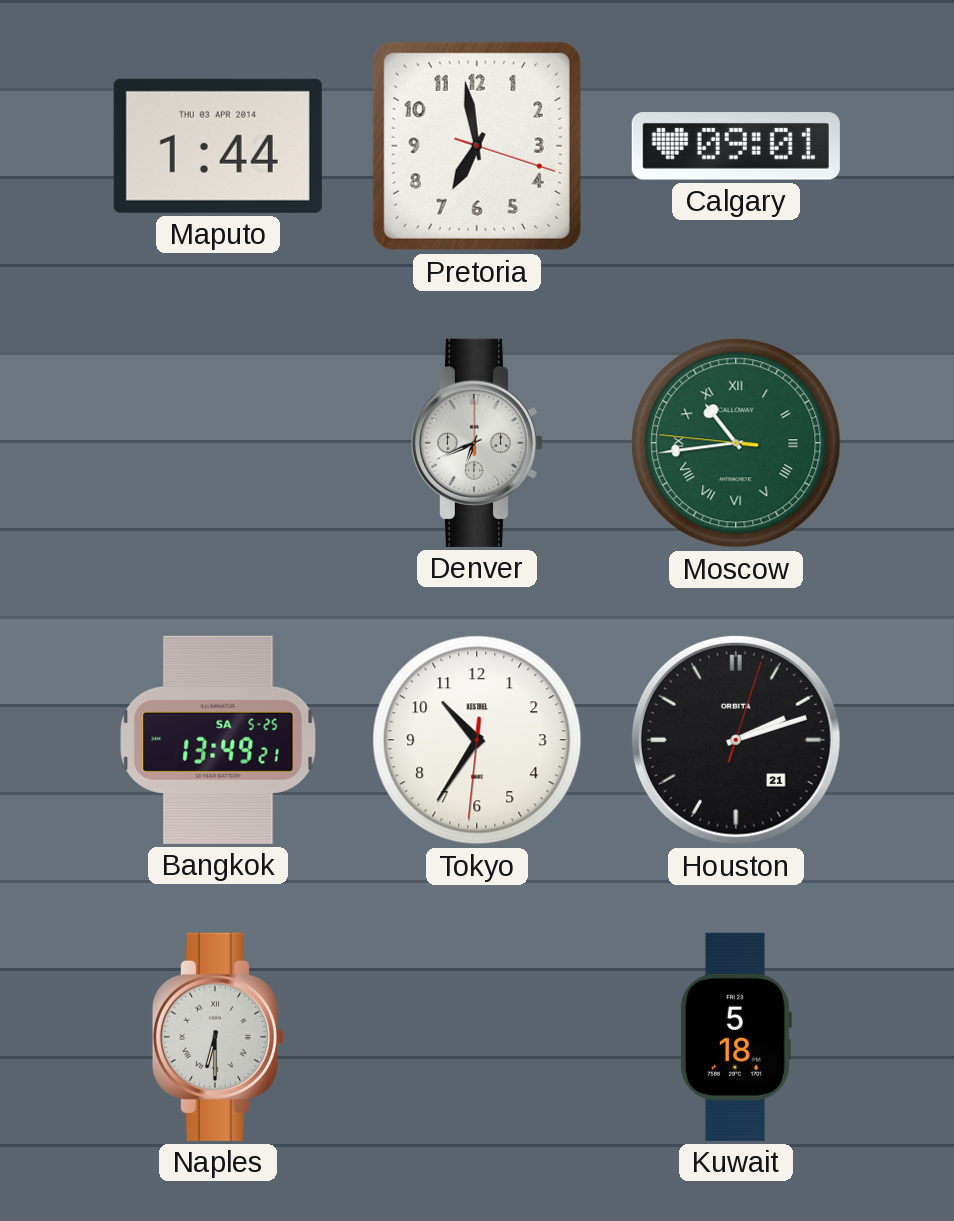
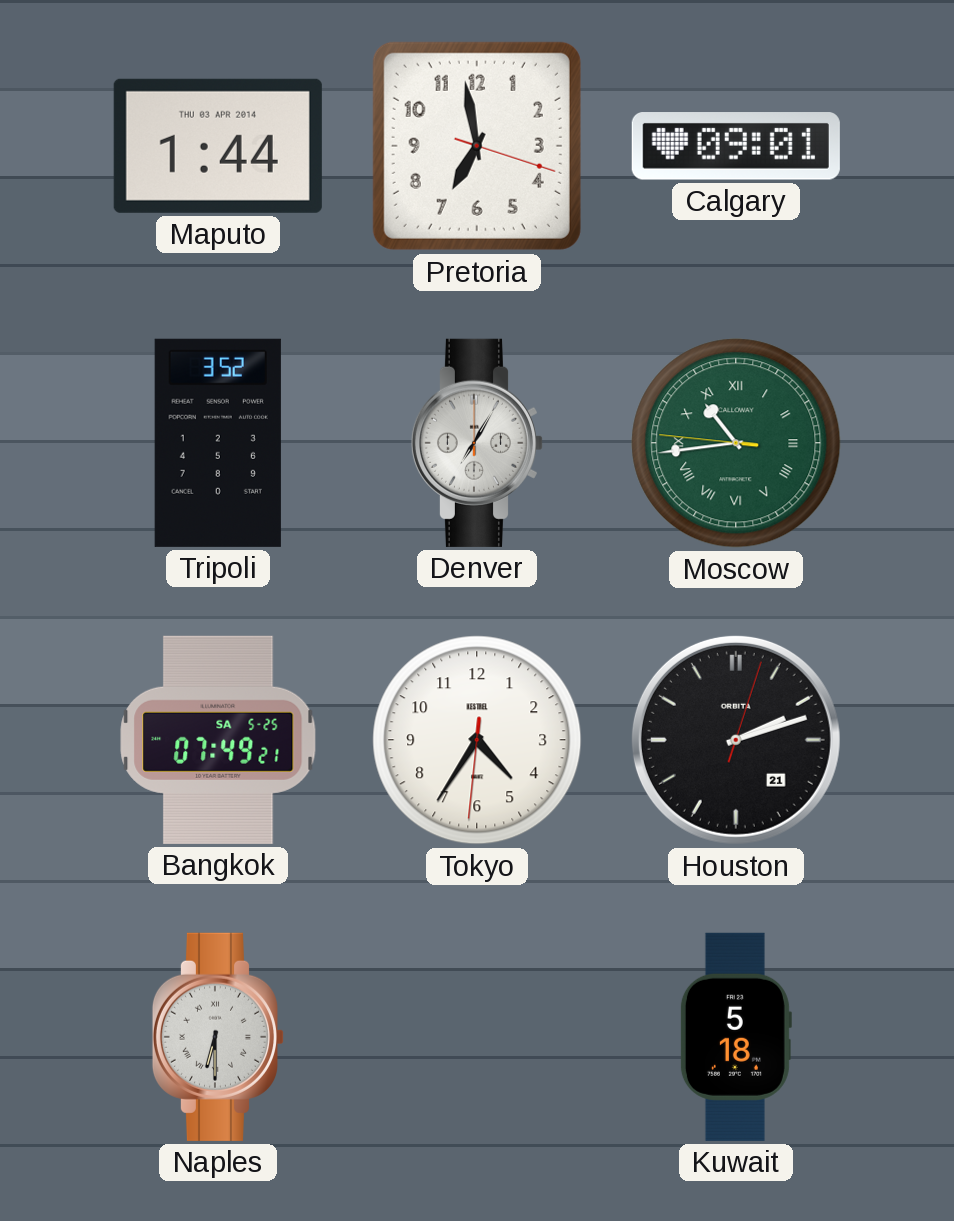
Tripoli: none -> 3:52 (218, 443)
Denver: 6:41 -> 7:05 (476, 443)
Bangkok: 13:49 -> 07:49 (218, 740)
Tokyo: 10:35 -> 4:35 (477, 740)
